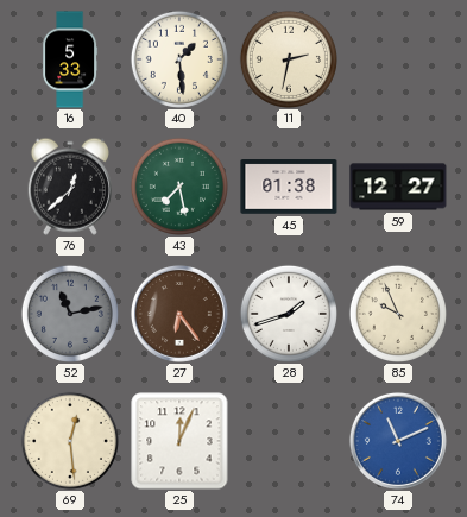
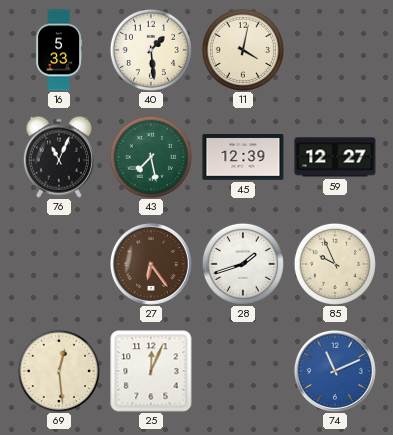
11: 2:32 -> 4:02 (243, 50)
76: 12:38 -> 11:04 (59, 157)
45: 01:38 -> 12:39 (243, 158)
52: 11:13 -> none (70, 314)
